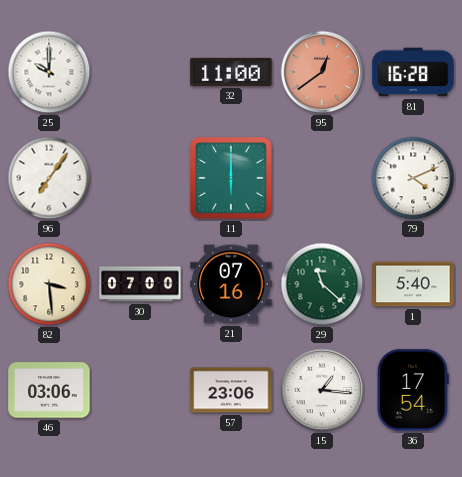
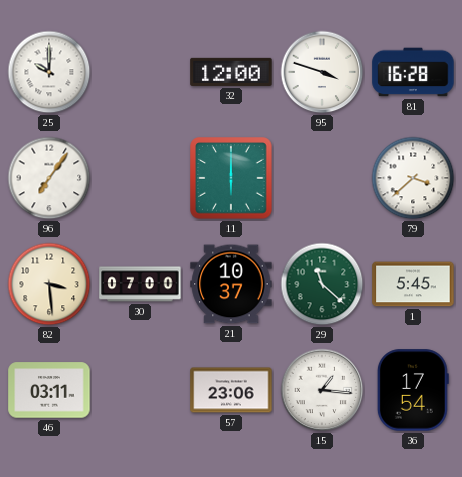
32: 11:00 -> 12:00 (231, 72)
95: 12:39 -> 3:48 (322, 72)
95 dial: salmon -> white (322, 72)
79: 4:11 -> 3:38 (413, 178)
21: 07:16 -> 10:37 (231, 284)
1: 5:40 -> 5:45 (413, 284)
46: 03:06 -> 03:11 (49, 390)
